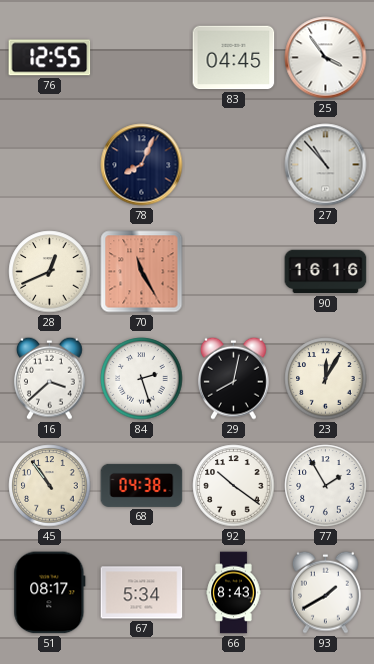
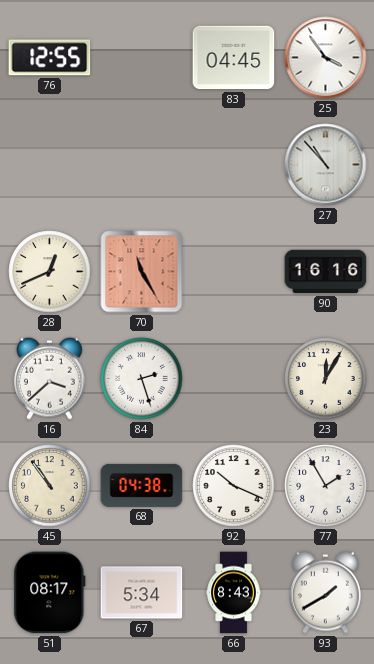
78: 8:04 -> none (142, 165)
29: 8:02 -> none (233, 378)
92: 10:21 -> 10:19 (234, 486)
